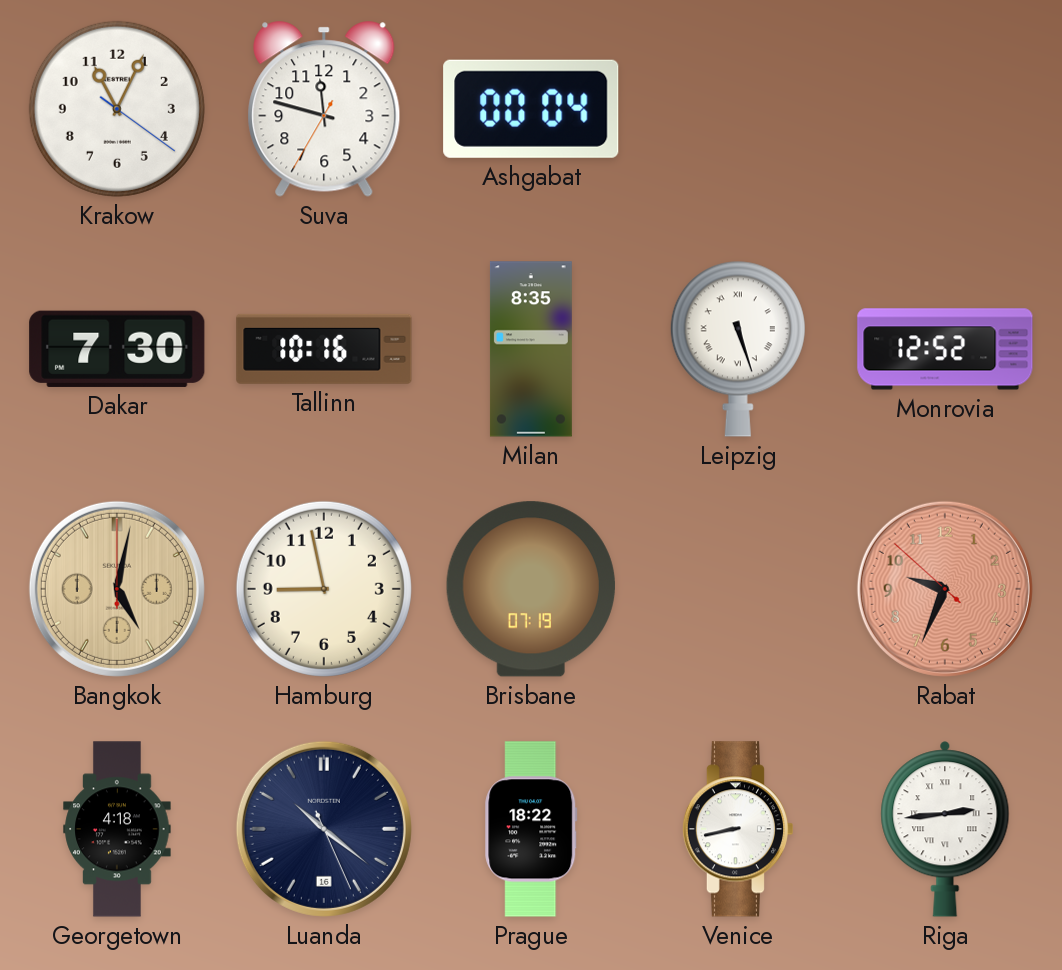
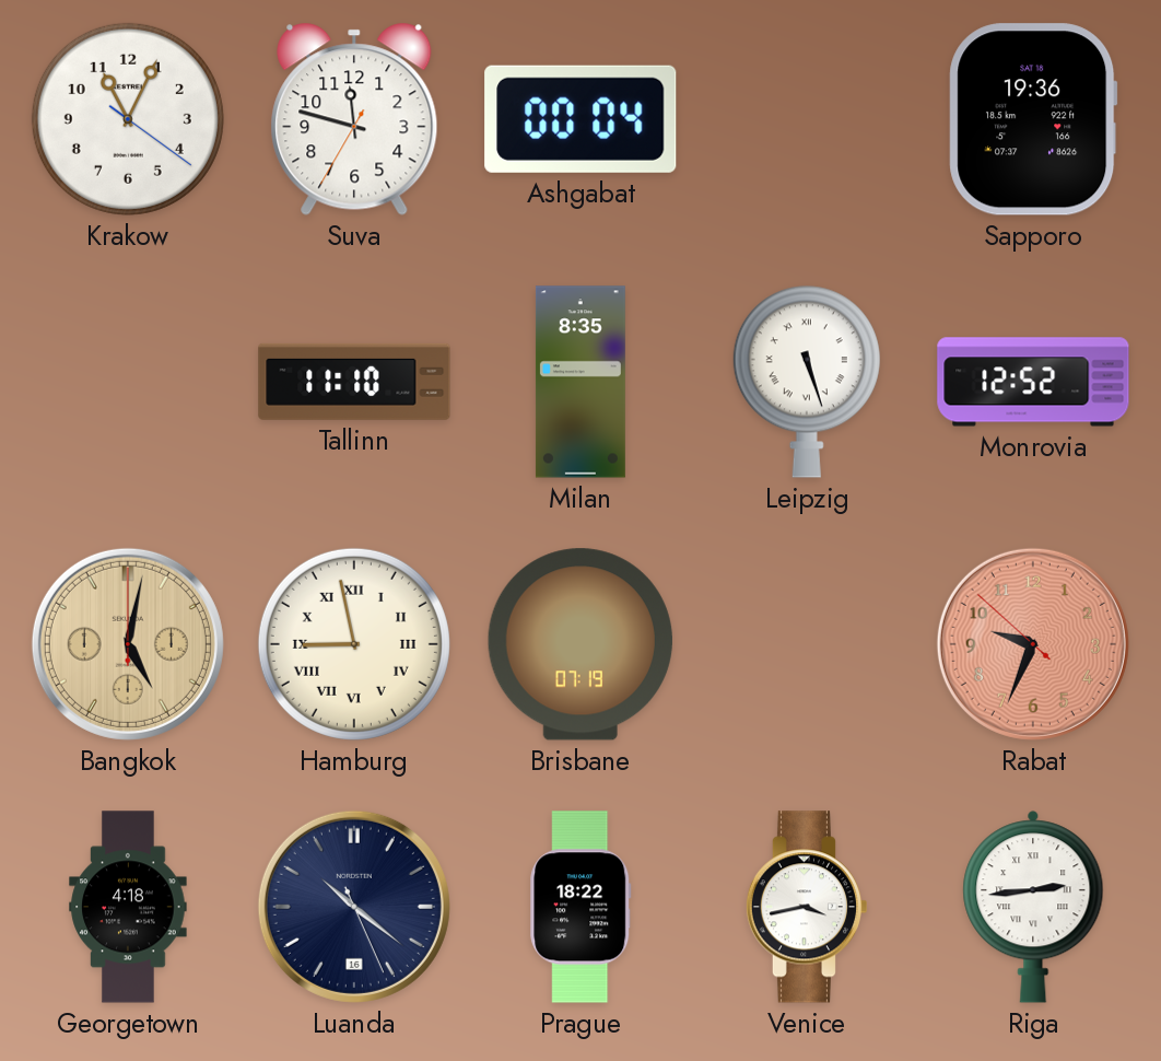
Sapporo: none -> 19:36 (1033, 119)
Dakar: 7:30 -> none (117, 349)
Tallinn: 10:16 -> 11:10 (354, 382)
Hamburg numerals: Arabic -> Roman (354, 644)
Venice: 8:43 -> 3:43 (806, 907)
